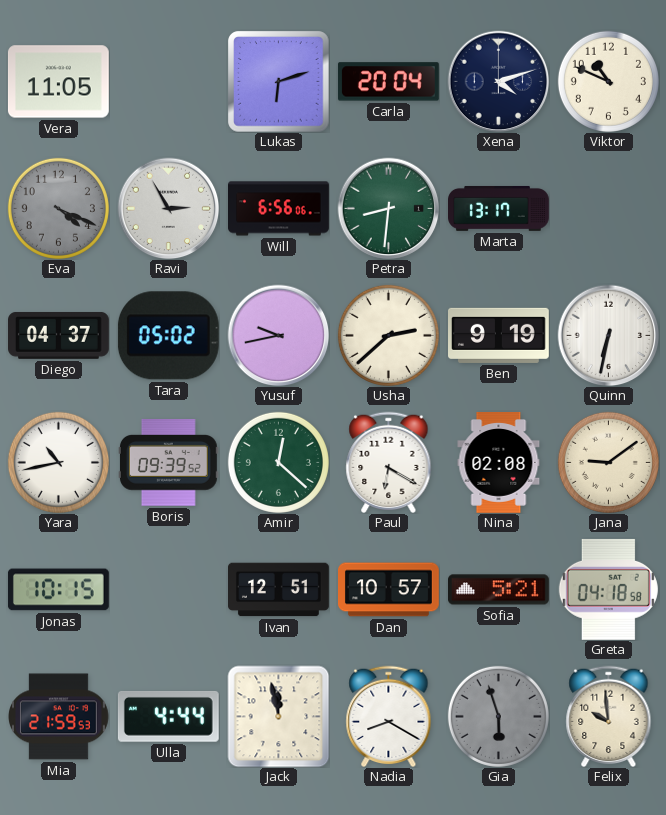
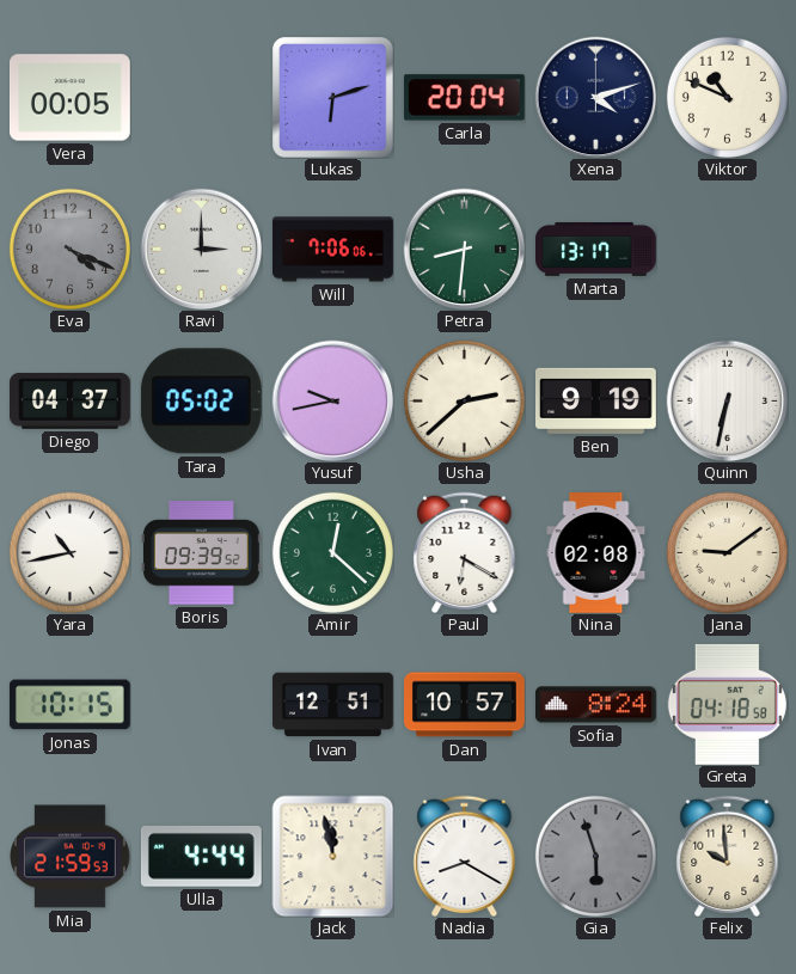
Vera: 11:05 -> 00:05 (69, 98)
Ravi: 2:55 -> 3:00 (201, 249)
Will: 6:56 -> 7:06 (333, 250)
Sofia: 5:21 -> 8:24 (596, 705)
